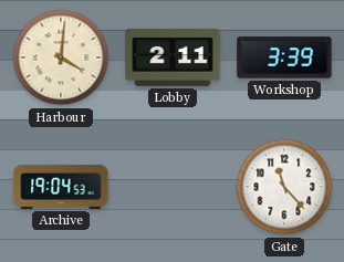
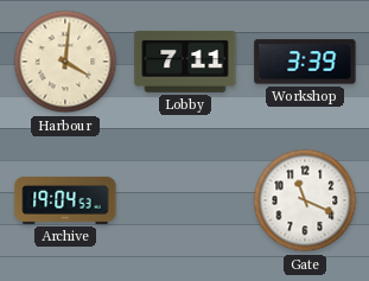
Lobby: 2:11 -> 7:11 (185, 62)
Gate: 11:23 -> 11:19 (305, 200)
